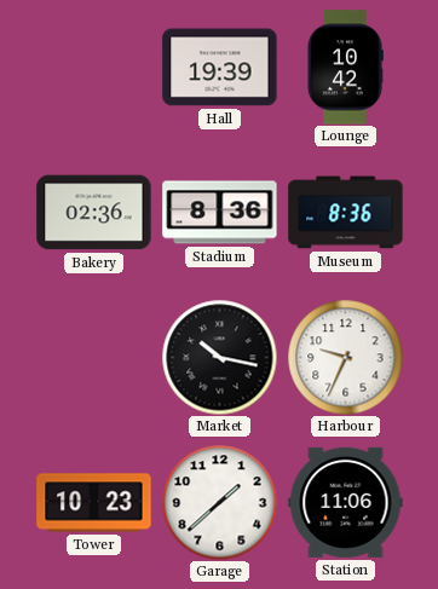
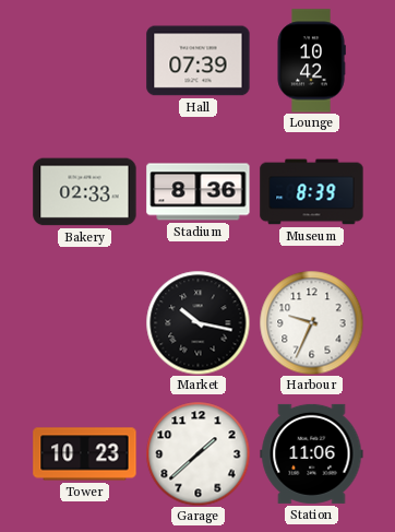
Hall: 19:39 -> 07:39 (199, 61)
Bakery: 02:36 -> 02:33 (85, 192)
Museum: 8:36 -> 8:39 (312, 192)
